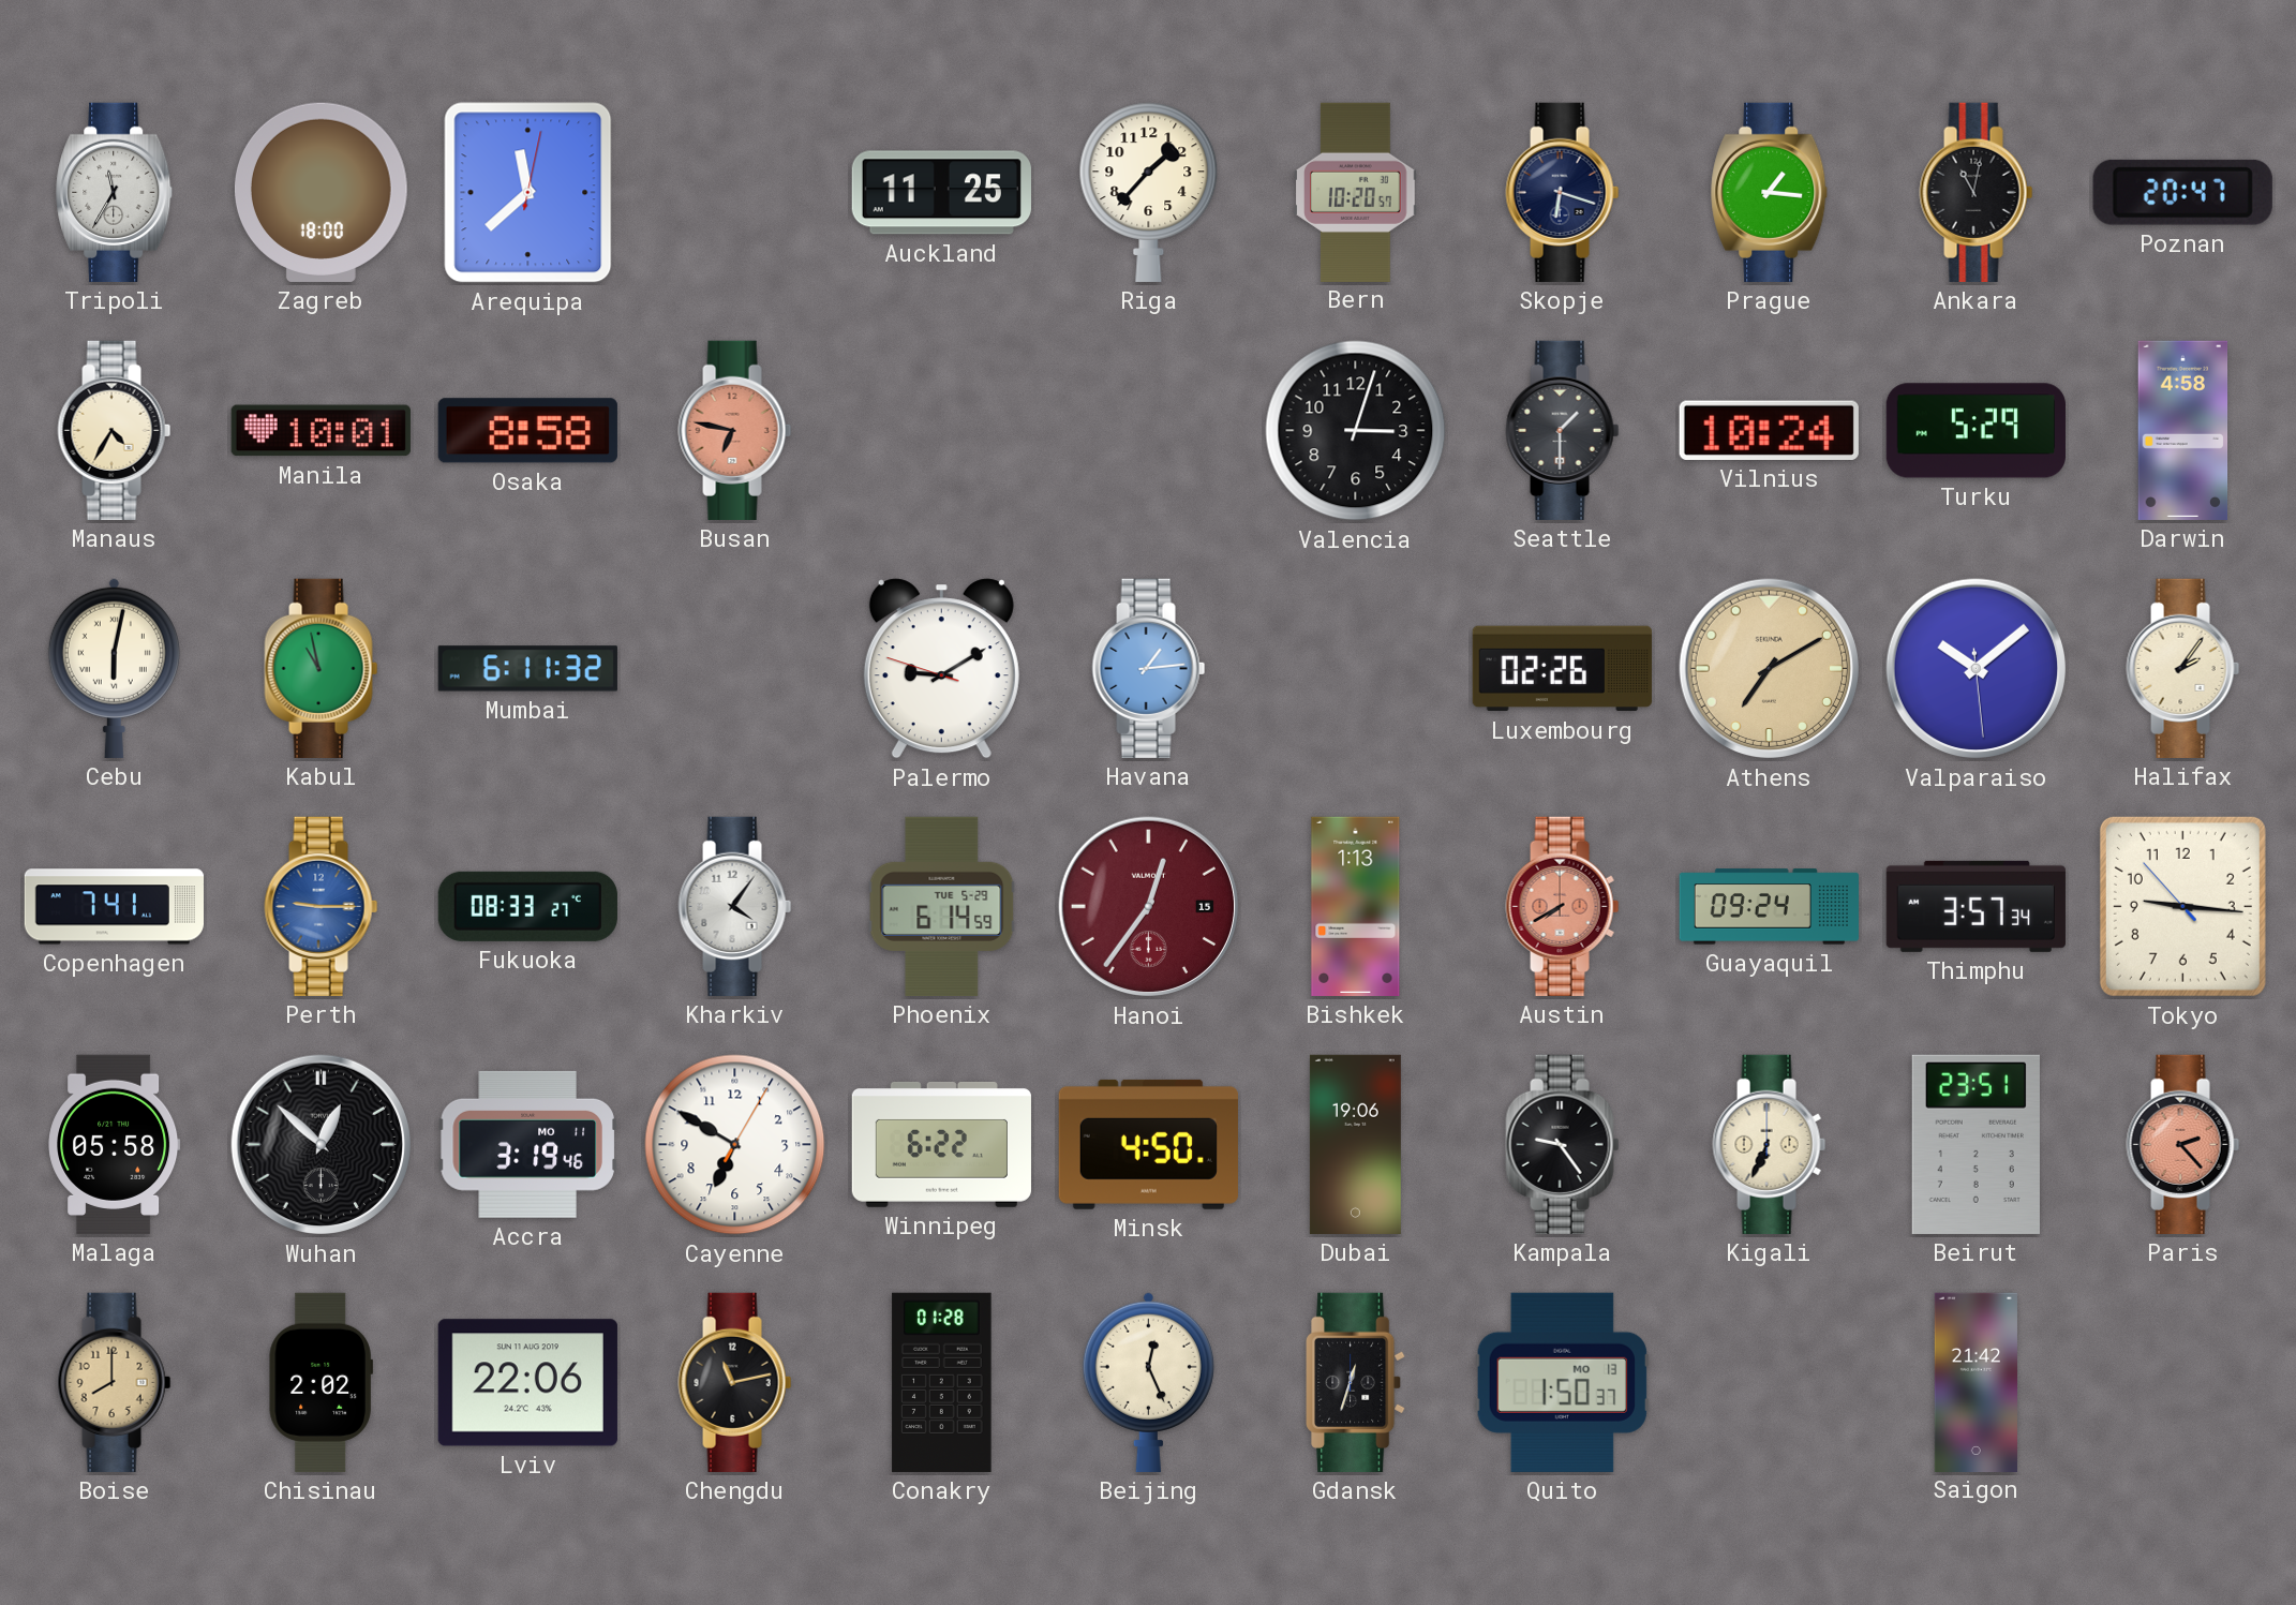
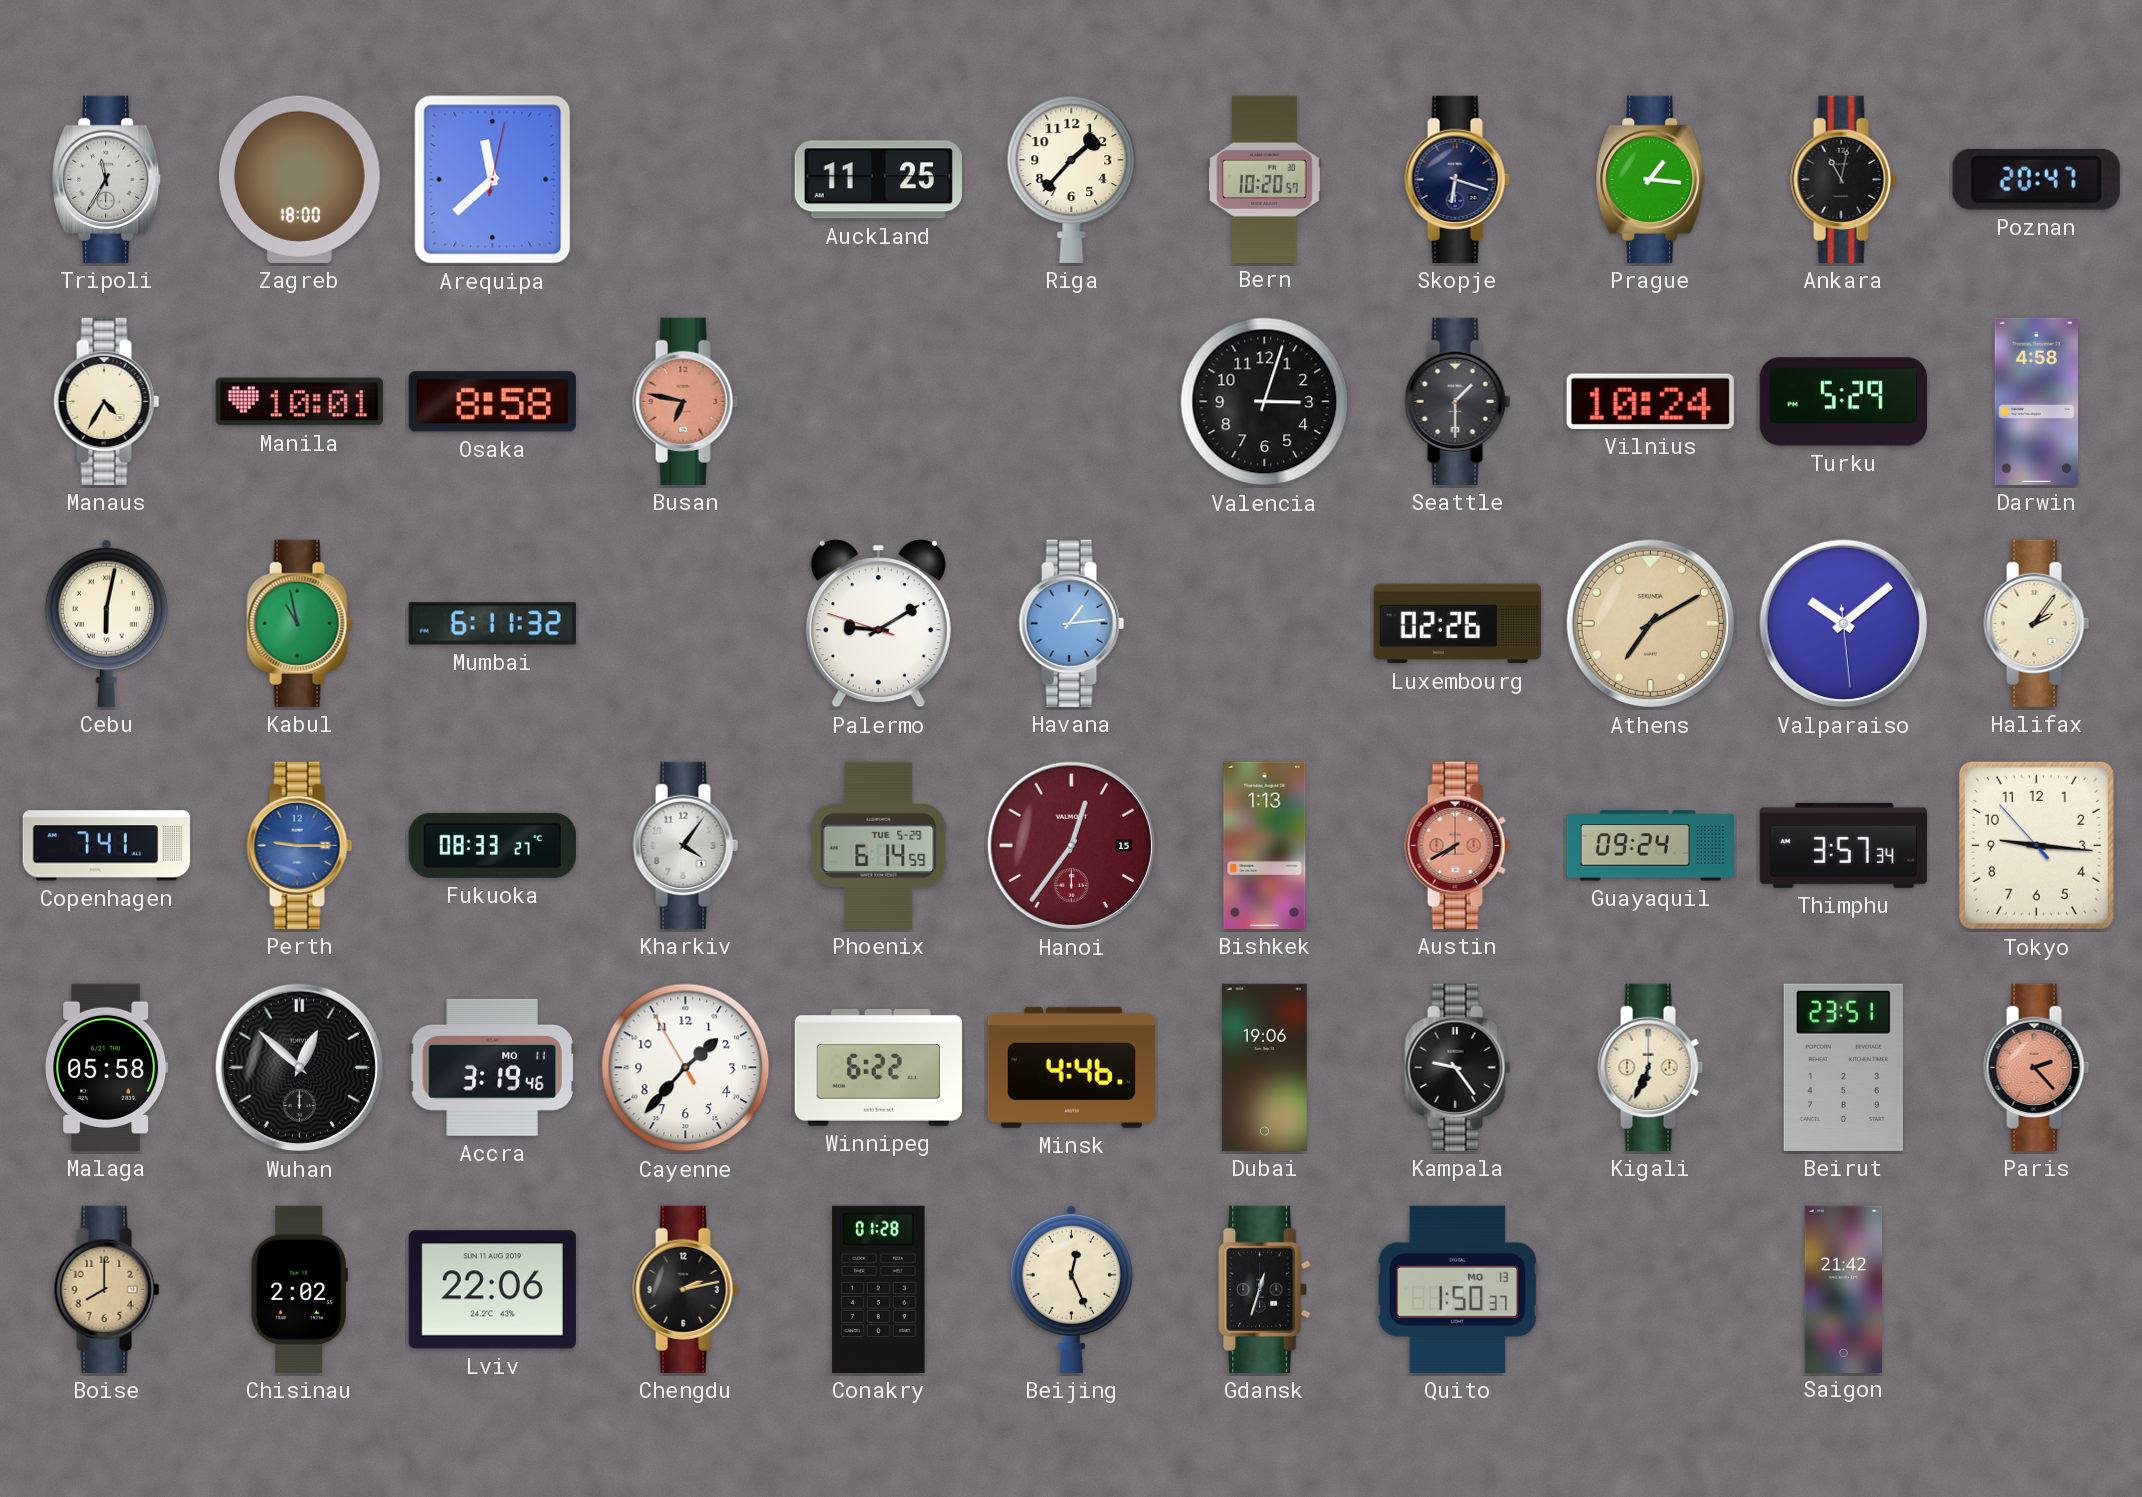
Cayenne: 6:50 -> 1:36 (686, 1068)
Minsk: 4:50 -> 4:46 (1071, 1067)
Chengdu: 11:13 -> 2:13 (686, 1289)
